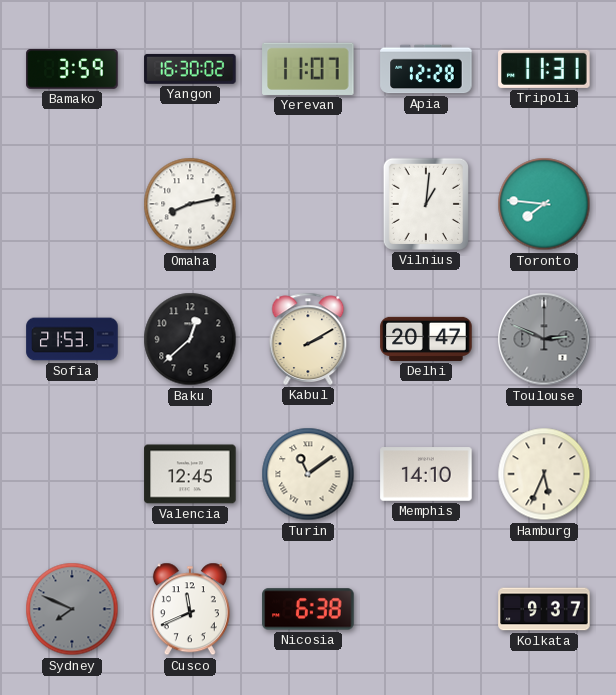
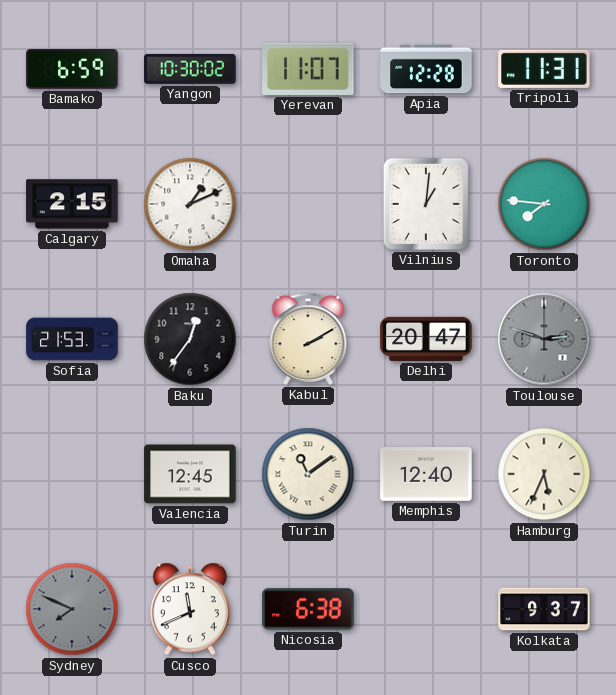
Bamako: 3:59 -> 6:59 (72, 69)
Yangon: 16:30 -> 10:30 (190, 69)
Calgary: none -> 2:15 (72, 204)
Omaha: 8:13 -> 1:11 (190, 204)
Baku: 12:38 -> 12:36 (190, 339)
Toulouse: 2:49 -> 2:48 (544, 339)
Memphis: 14:10 -> 12:40 (426, 474)
